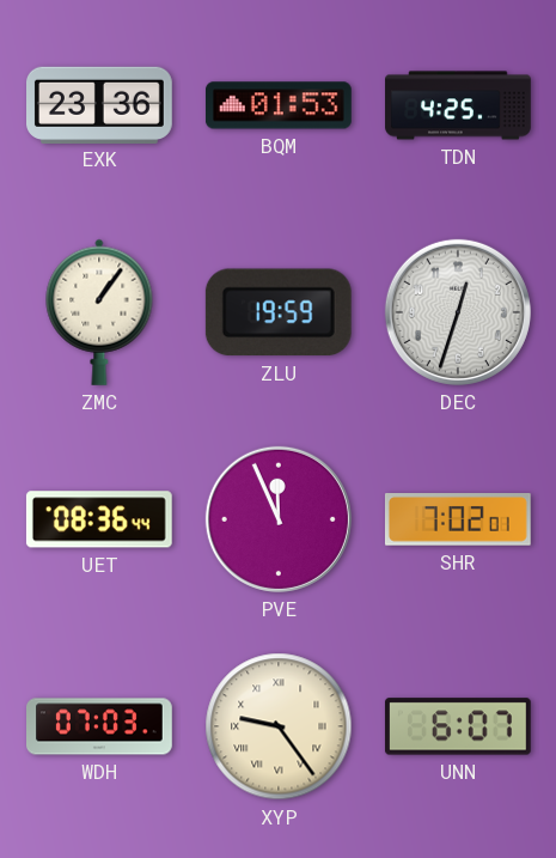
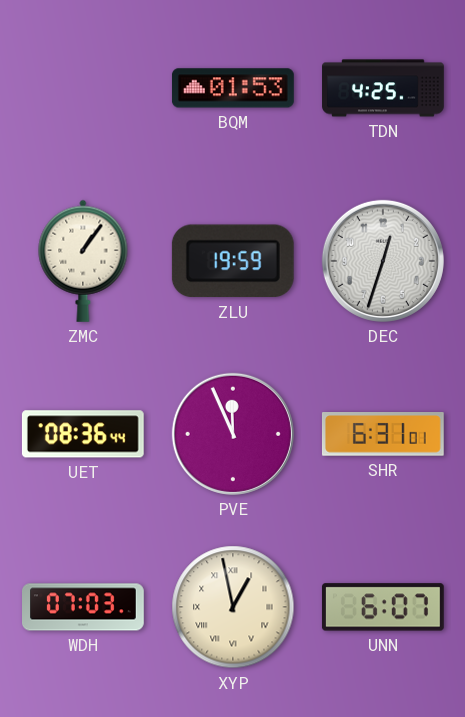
EXK: 23:36 -> none (100, 104)
SHR: 7:02 -> 6:31 (383, 434)
XYP: 9:24 -> 12:58 (233, 607)
